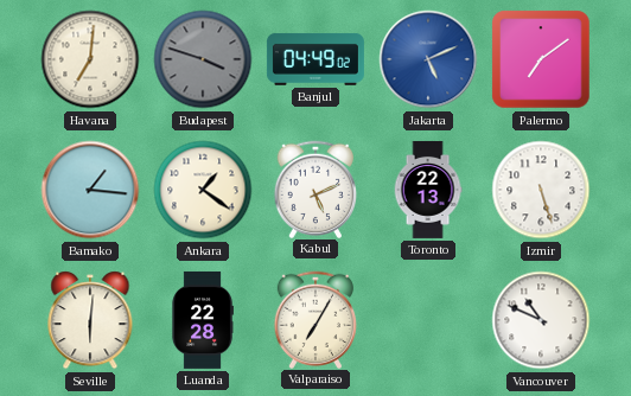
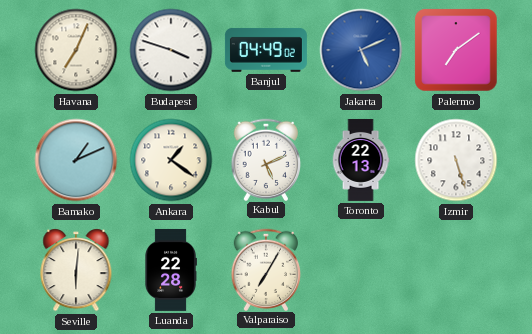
Havana: 7:01 -> 7:04 (76, 50)
Budapest dial: grey -> white (171, 50)
Bamako: 1:16 -> 1:11 (76, 160)
Vancouver: 10:49 -> none (541, 320)
